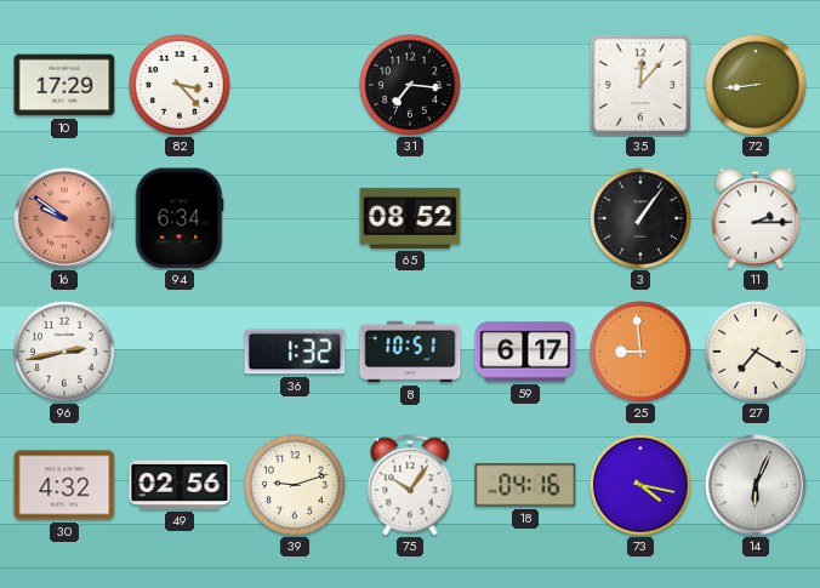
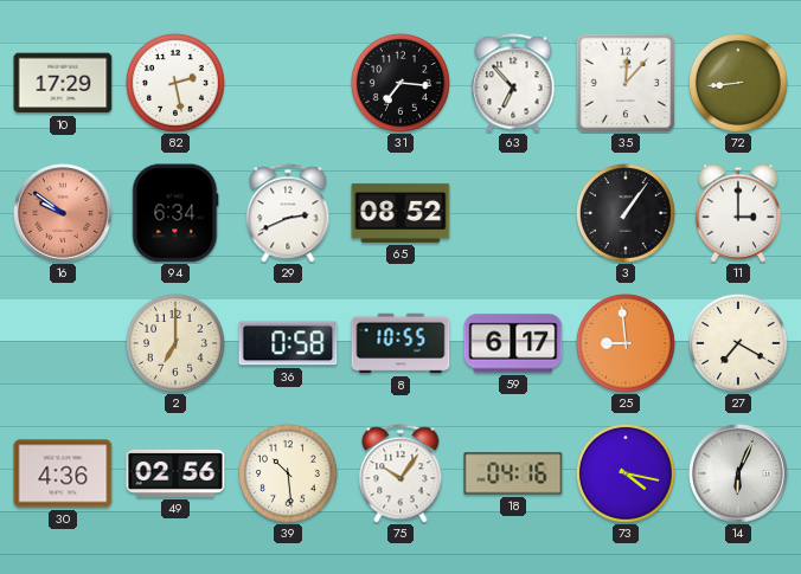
82: 3:23 -> 2:28 (175, 83)
63: none -> 6:53 (513, 83)
29: none -> 2:41 (288, 213)
11: 2:15 -> 3:00 (737, 213)
96: 2:43 -> none (64, 352)
2: none -> 7:00 (175, 343)
36: 1:32 -> 0:58 (288, 343)
8: 10:51 -> 10:55 (400, 343)
30: 4:32 -> 4:36 (63, 473)
39: 9:12 -> 10:29 (288, 473)
